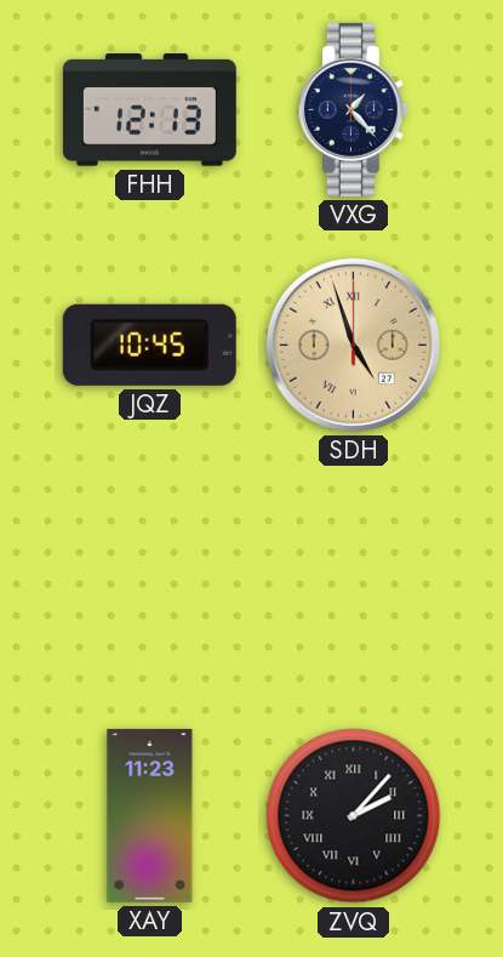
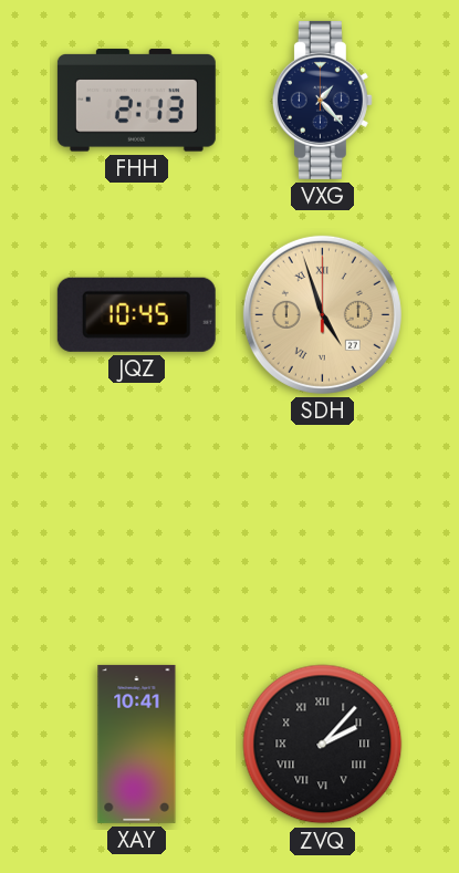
FHH: 12:13 -> 2:13 (136, 101)
XAY: 11:23 -> 10:41 (137, 744)
